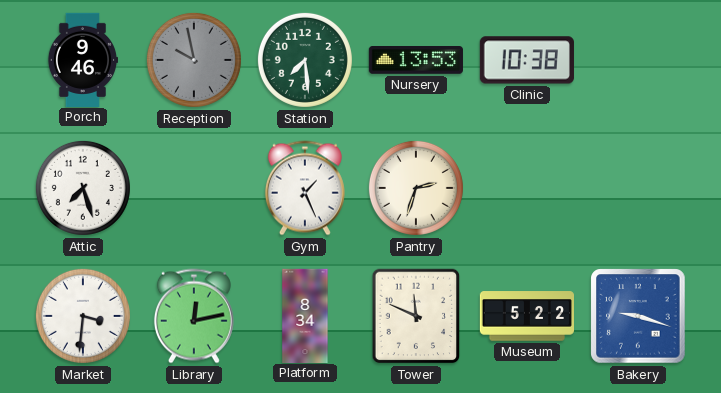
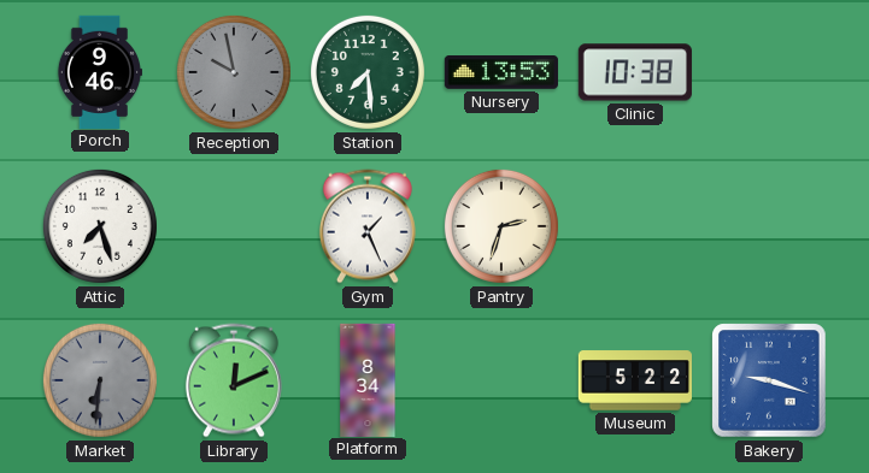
Market: 3:31 -> 6:31 (100, 380)
Market dial: white -> grey (100, 380)
Library: 12:13 -> 12:11 (234, 380)
Tower: 11:49 -> none (416, 316)
